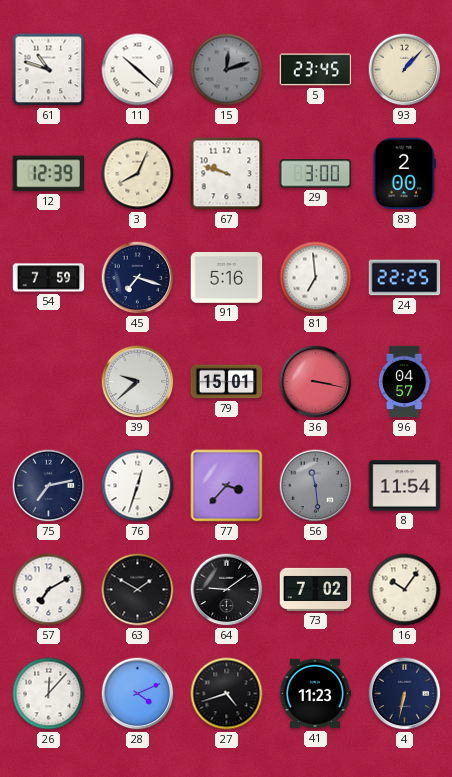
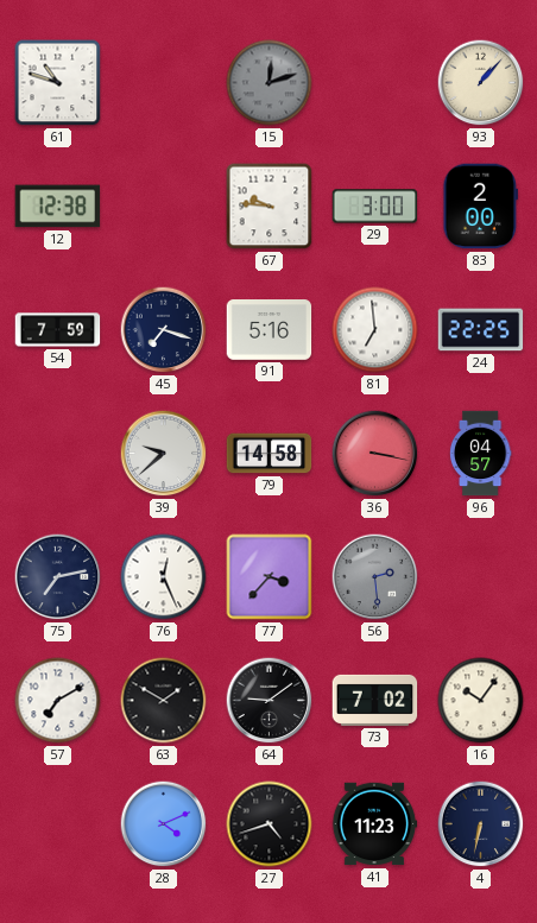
11: 10:22 -> none (138, 70)
5: 23:45 -> none (316, 70)
12: 12:39 -> 12:38 (58, 207)
3: 8:04 -> none (138, 174)
67: 9:48 -> 9:46 (270, 207)
79: 15:01 -> 14:58 (270, 454)
76: 12:33 -> 12:26 (164, 577)
56: 11:29 -> 2:29 (375, 577)
8: 11:54 -> none (405, 486)
26: 12:07 -> none (49, 694)
